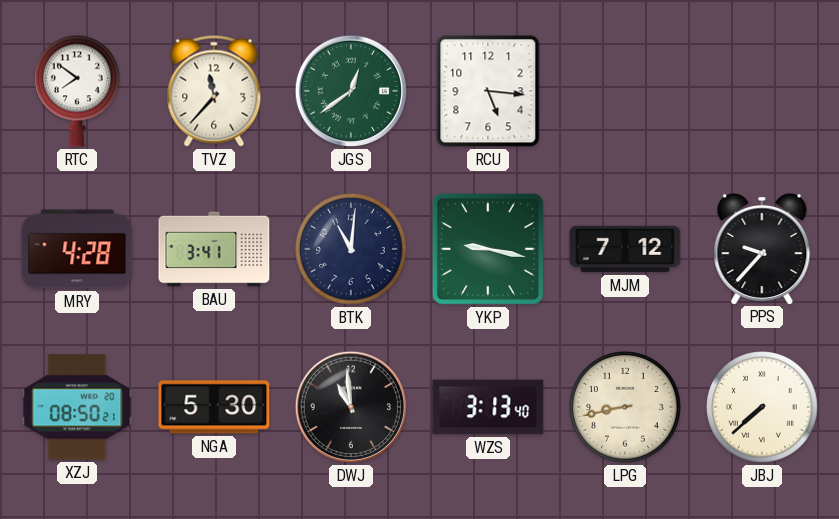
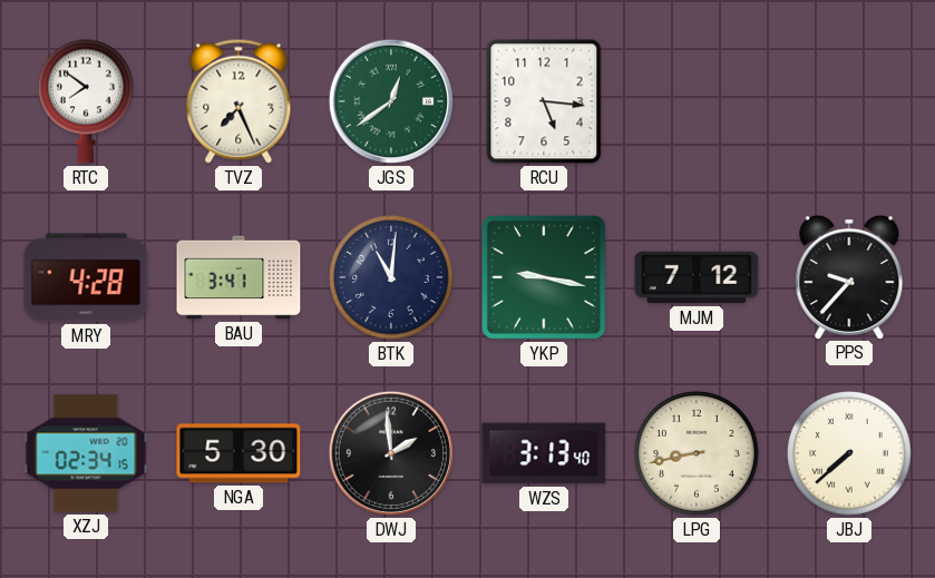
TVZ: 11:37 -> 7:26 (238, 101)
XZJ: 08:50 -> 02:34 (86, 453)
DWJ: 10:59 -> 1:59 (391, 453)
